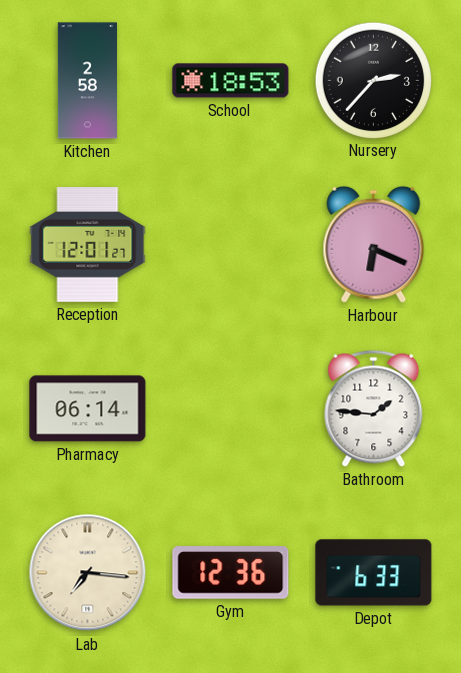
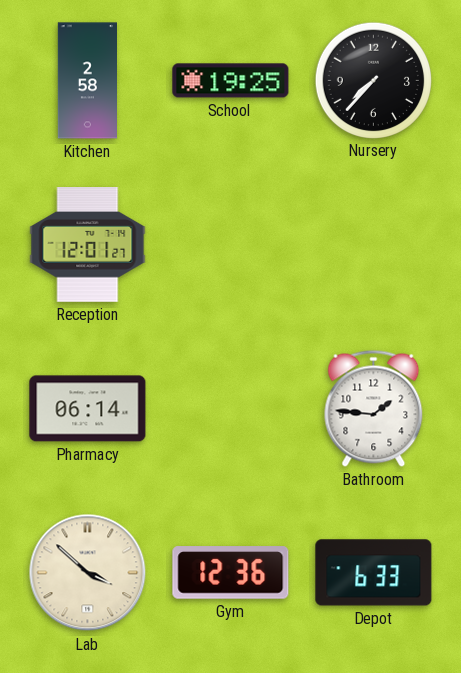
School: 18:53 -> 19:25 (231, 81)
Nursery: 2:37 -> 7:37 (373, 80)
Harbour: 6:19 -> none (374, 244)
Lab: 7:16 -> 3:52 (88, 573)
